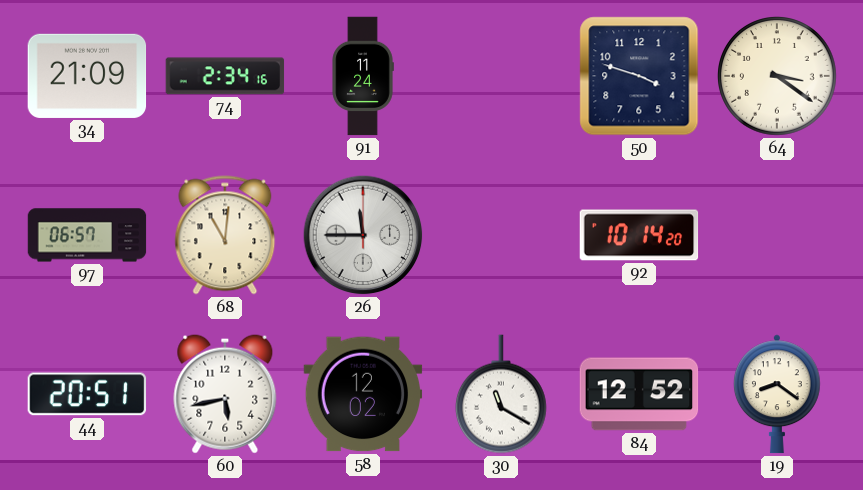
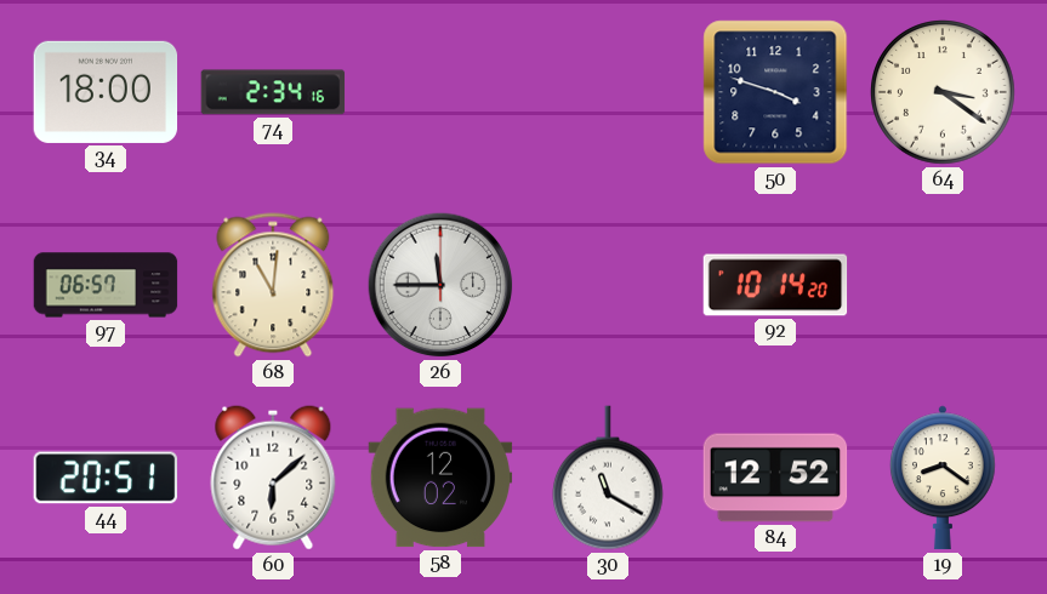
34: 21:09 -> 18:00 (106, 92)
91: 11:24 -> none (363, 76)
60: 5:43 -> 6:08 (273, 478)
